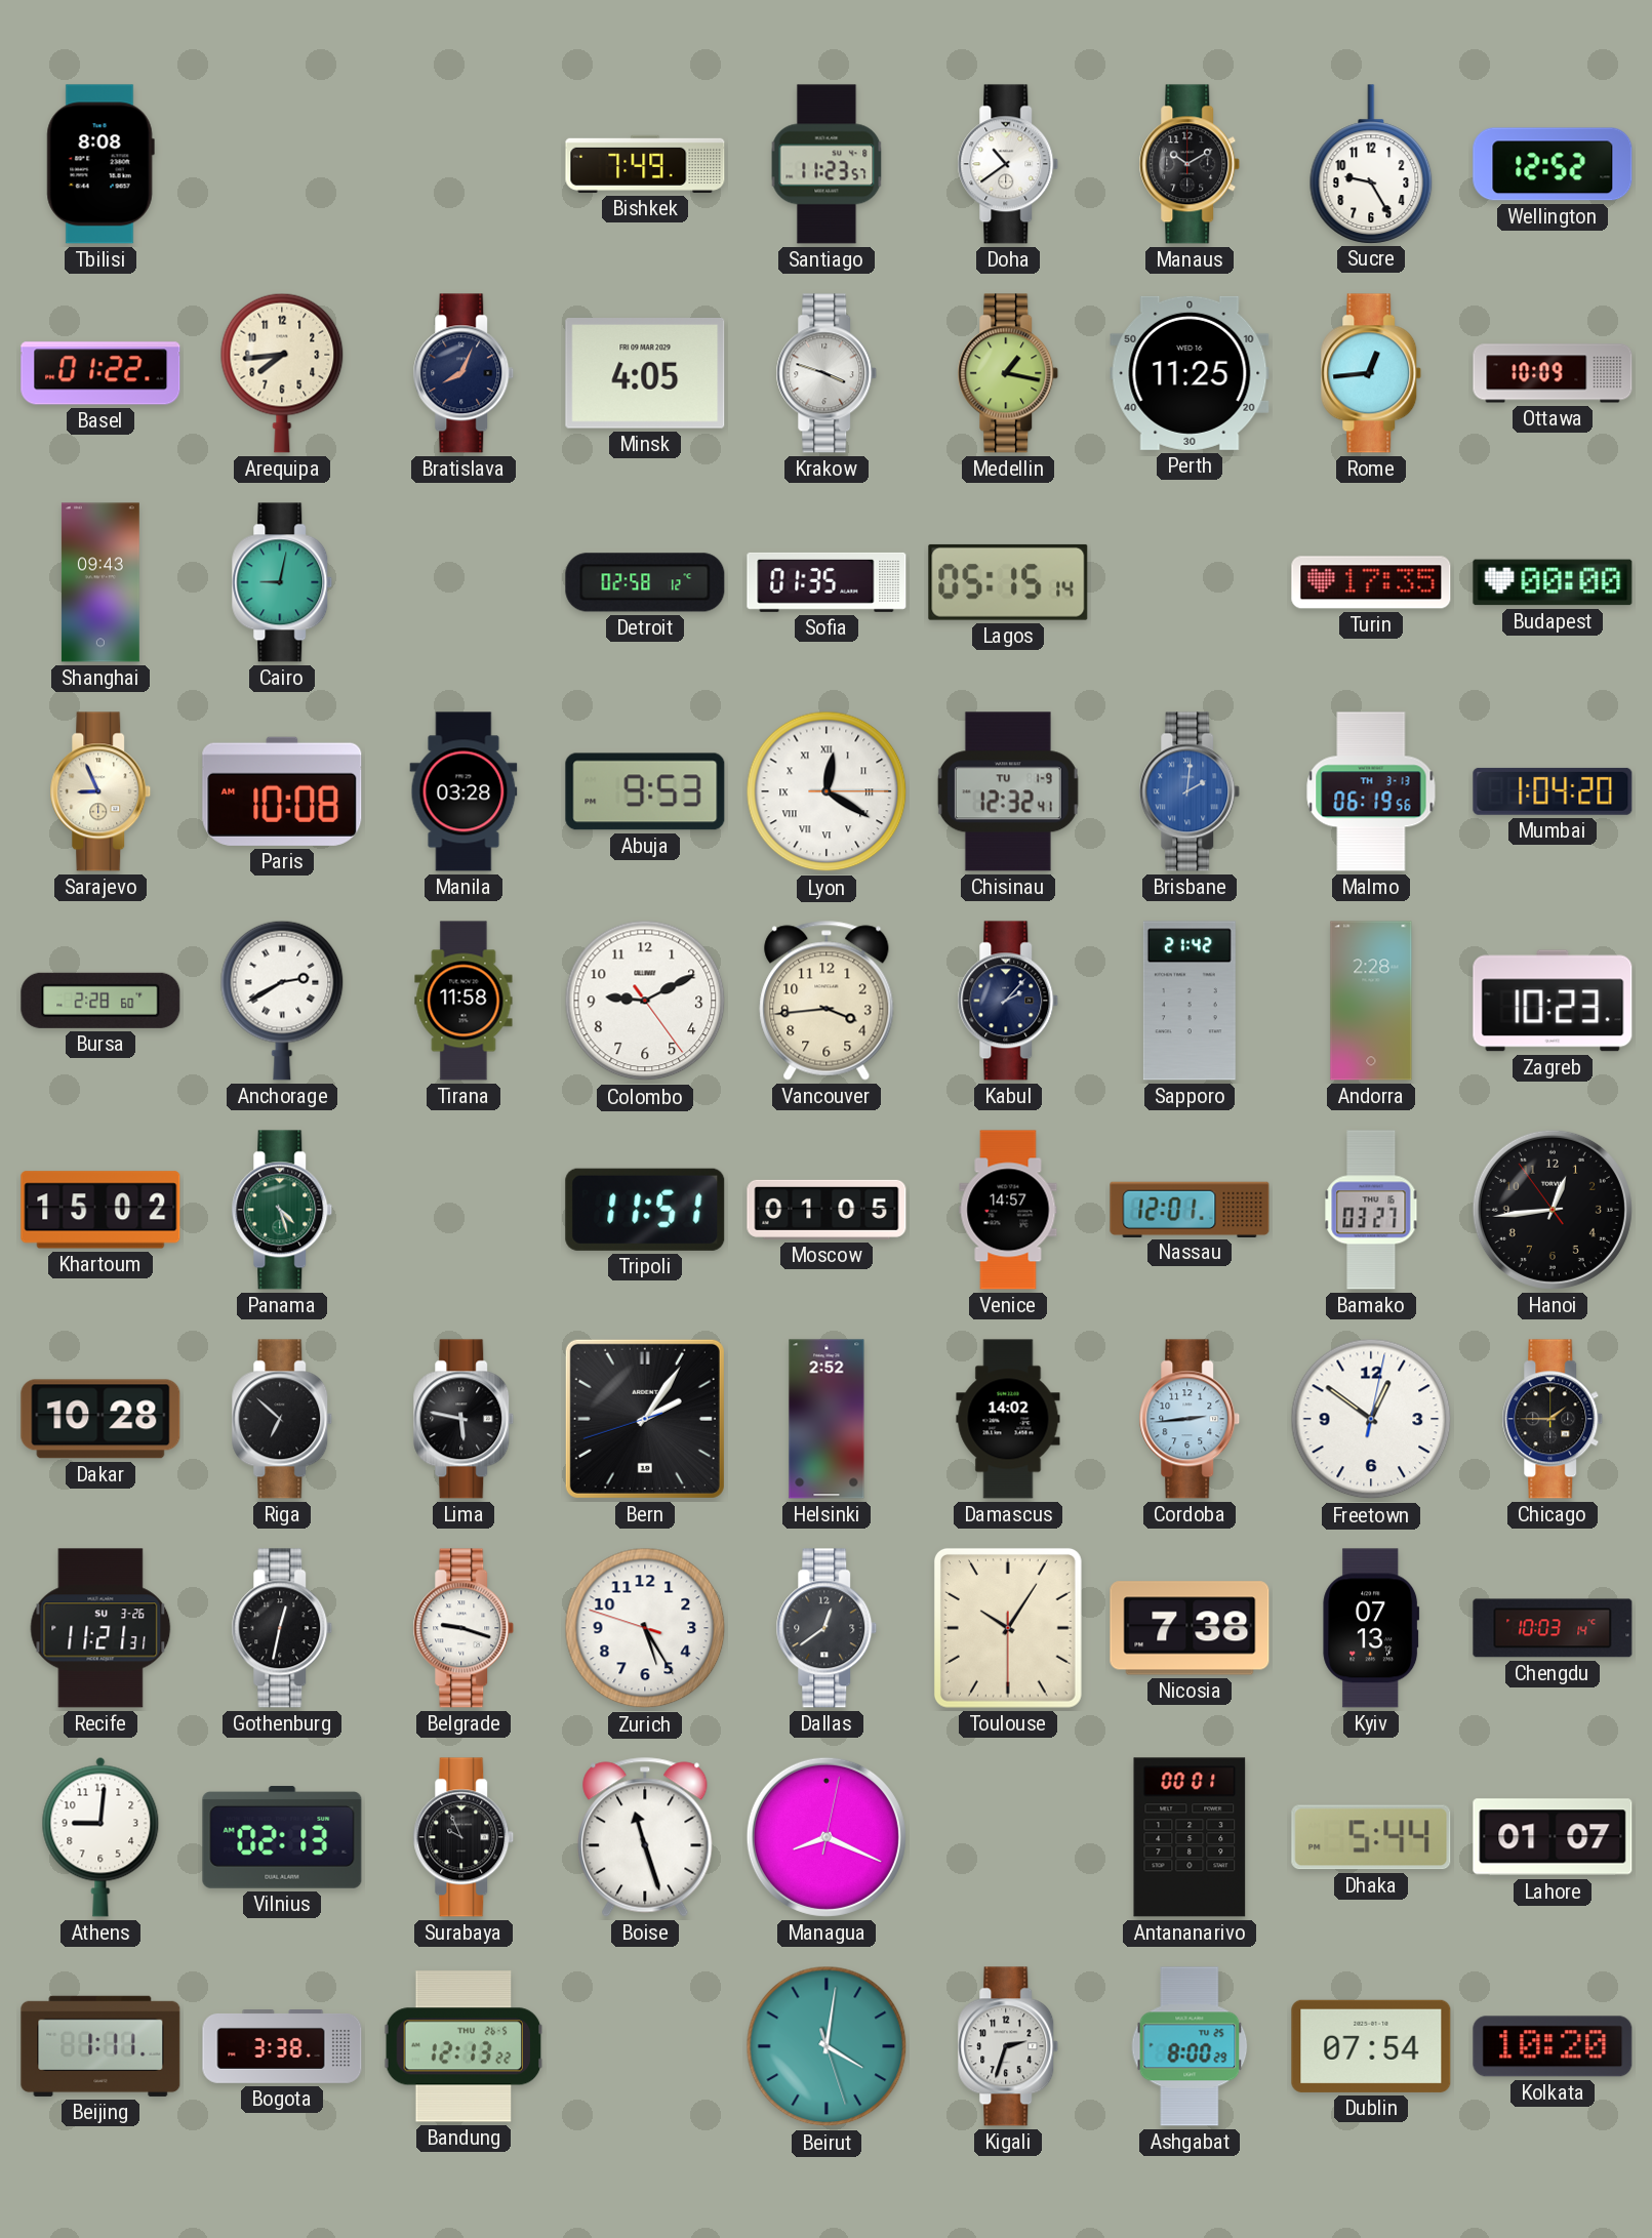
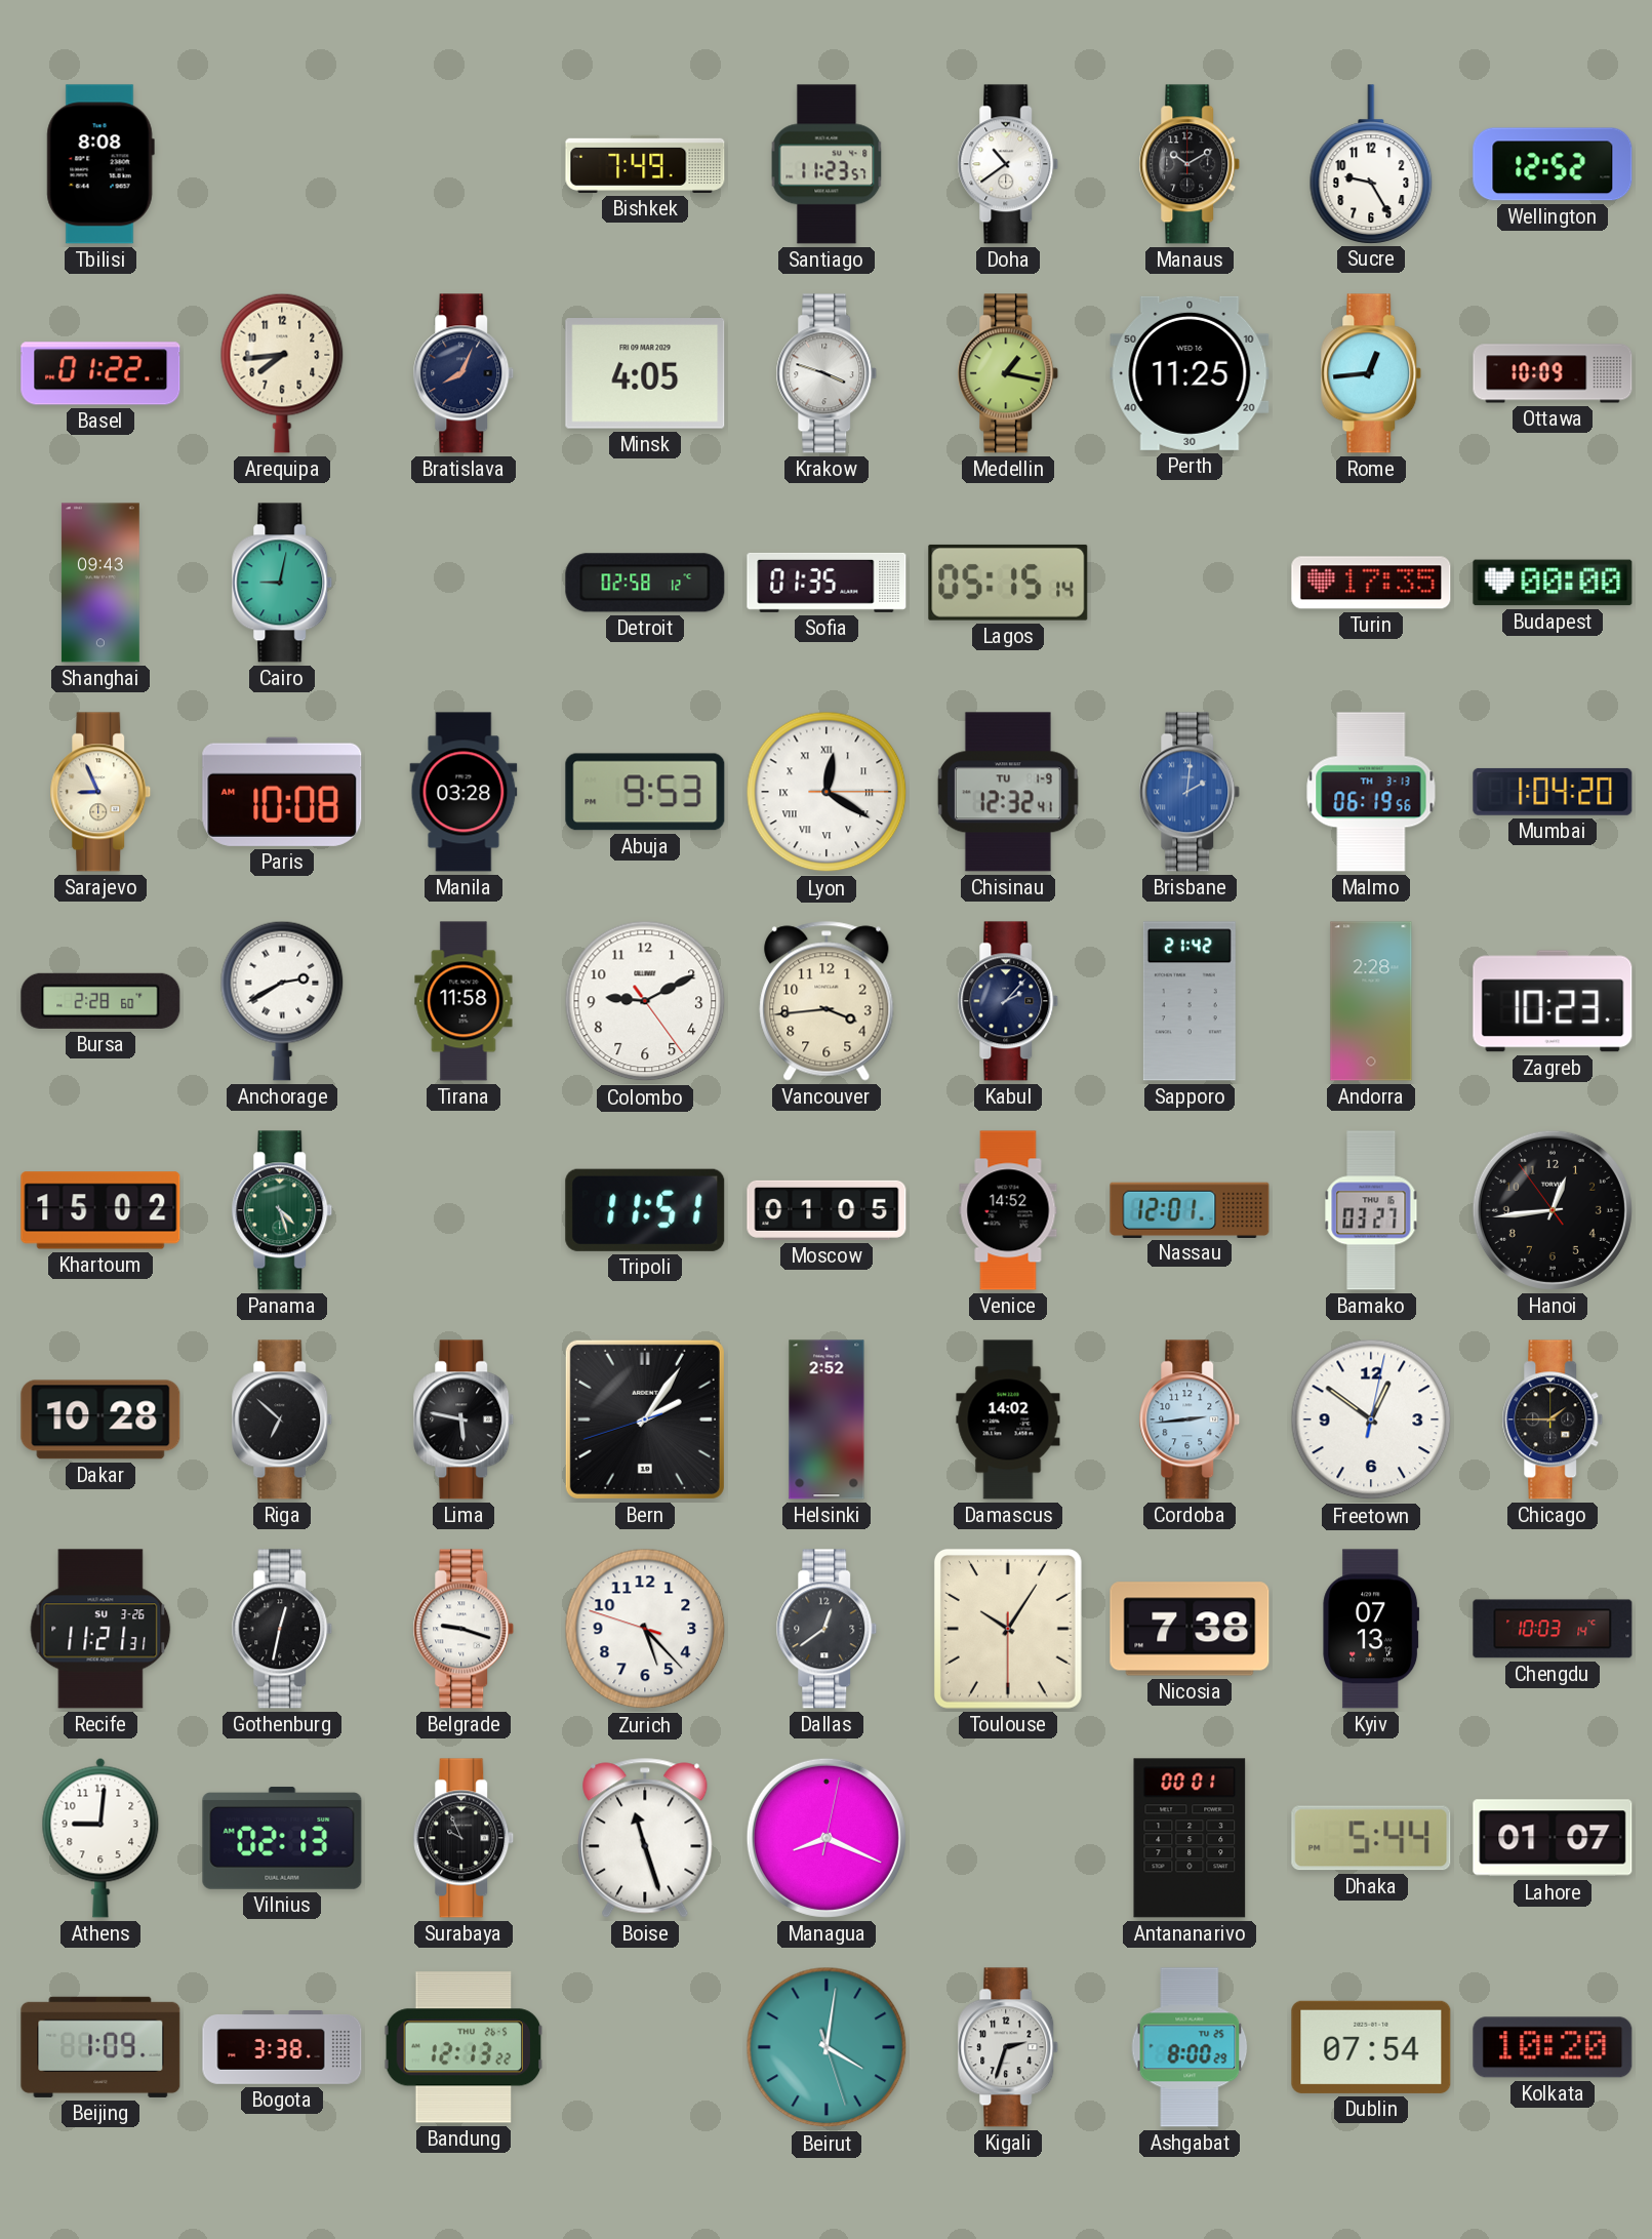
Venice: 14:57 -> 14:52 (1008, 1210)
Zurich: 5:24 -> 5:22 (645, 1629)
Beijing: 1:11 -> 1:09 (100, 2047)
